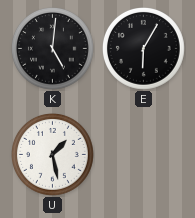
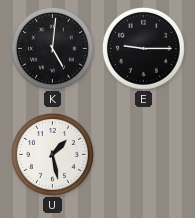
E: 6:05 -> 9:15 (144, 49)
